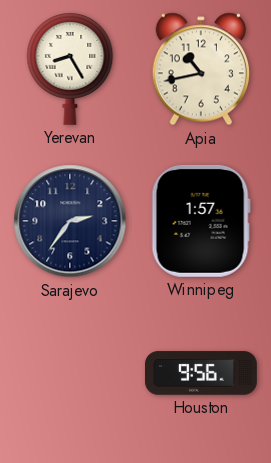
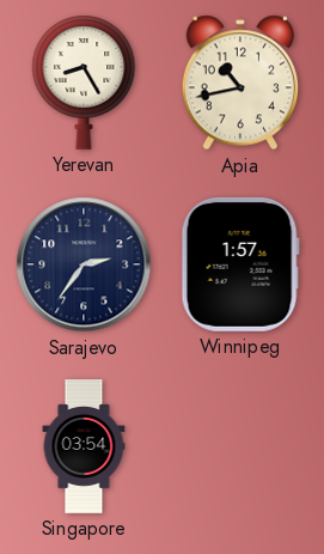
Singapore: none -> 03:54 (84, 446)
Houston: 9:56 -> none (201, 373)
